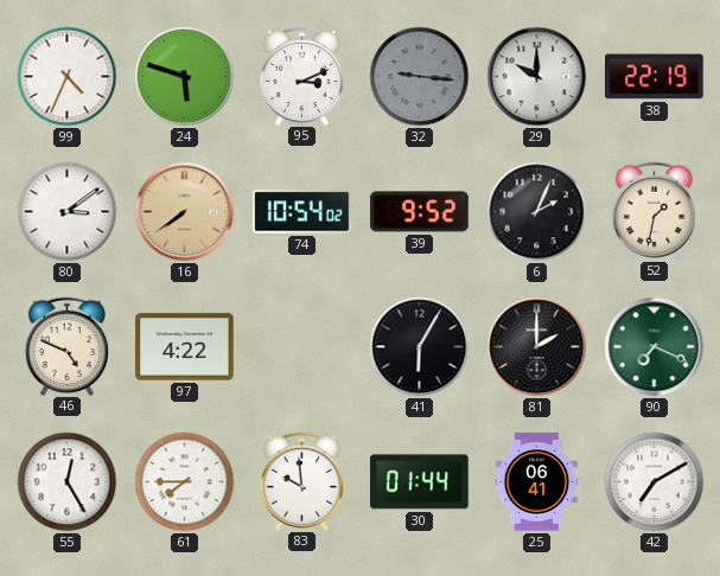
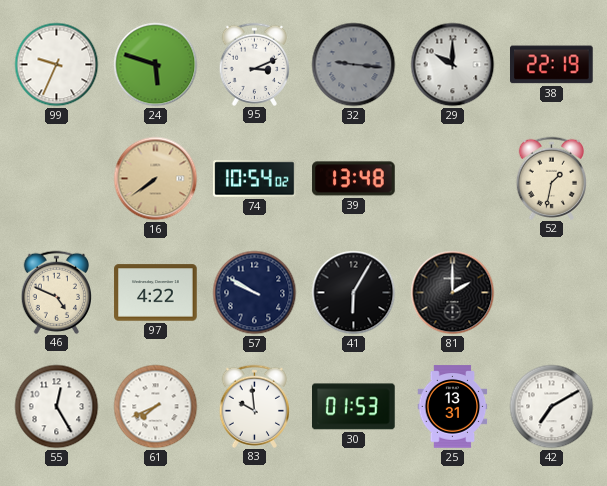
99: 4:34 -> 9:34 (57, 65)
80: 3:09 -> none (68, 212)
39: 9:52 -> 13:48 (354, 179)
6: 2:04 -> none (537, 212)
57: none -> 9:50 (255, 293)
90: 7:19 -> none (655, 347)
61: 7:45 -> 7:41 (156, 407)
30: 01:44 -> 01:53 (354, 407)
25: 06:41 -> 13:31 (453, 407)
